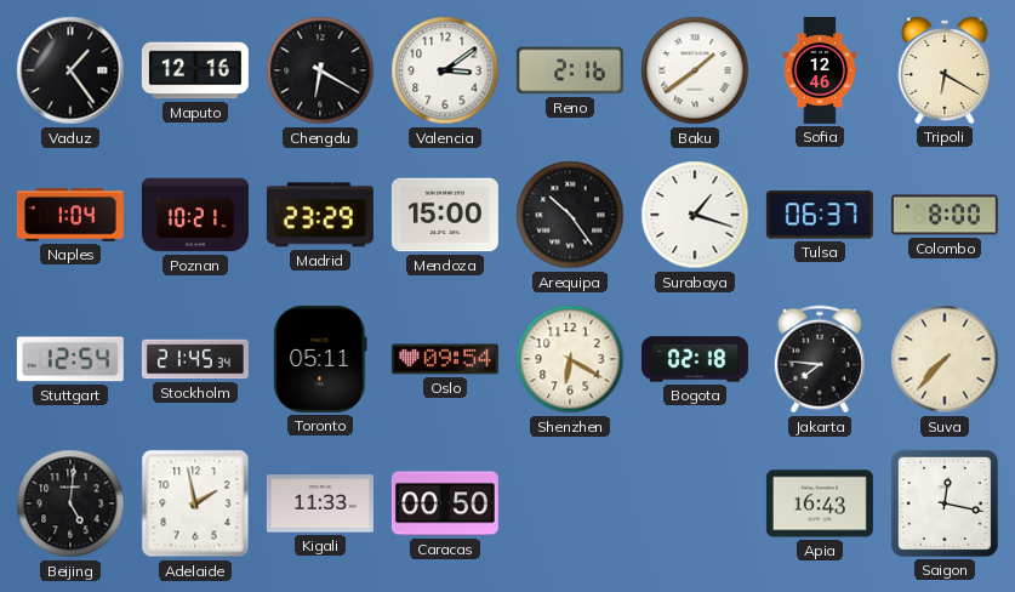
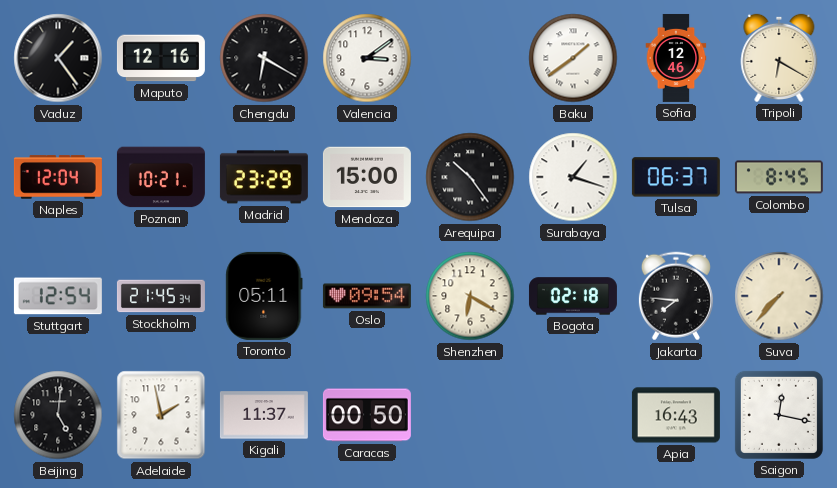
Reno: 2:16 -> none (570, 70)
Naples: 1:04 -> 12:04 (58, 177)
Colombo: 8:00 -> 8:45 (779, 177)
Kigali: 11:33 -> 11:37 (264, 415)
